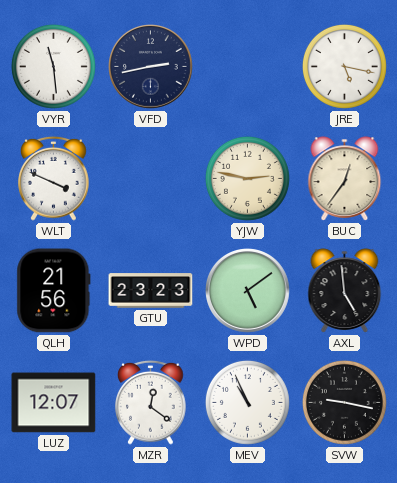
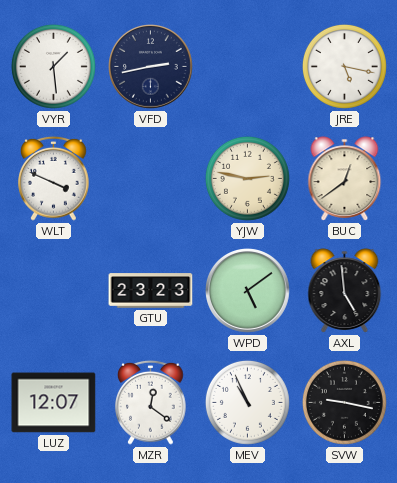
VYR: 11:29 -> 1:29 (53, 66)
BUC: 12:36 -> 12:39 (345, 179)
QLH: 21:56 -> none (54, 291)
